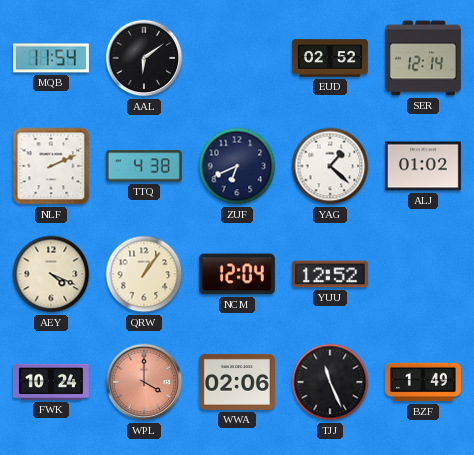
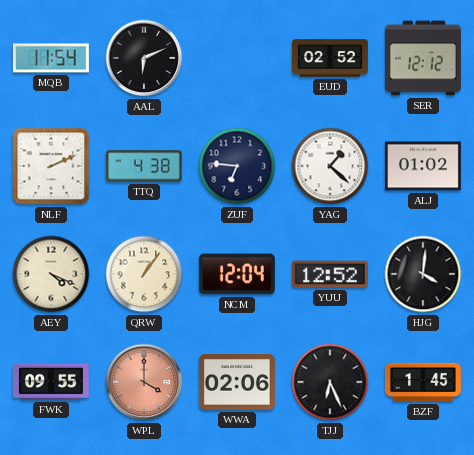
AAL: 6:09 -> 6:11 (144, 58)
SER: 12:14 -> 12:12 (423, 58)
ZUF: 6:41 -> 6:46 (237, 166)
HJG: none -> 4:01 (423, 274)
FWK: 10:24 -> 09:55 (51, 382)
TJJ: 11:26 -> 6:26 (330, 382)
BZF: 1:49 -> 1:45 (423, 382)
